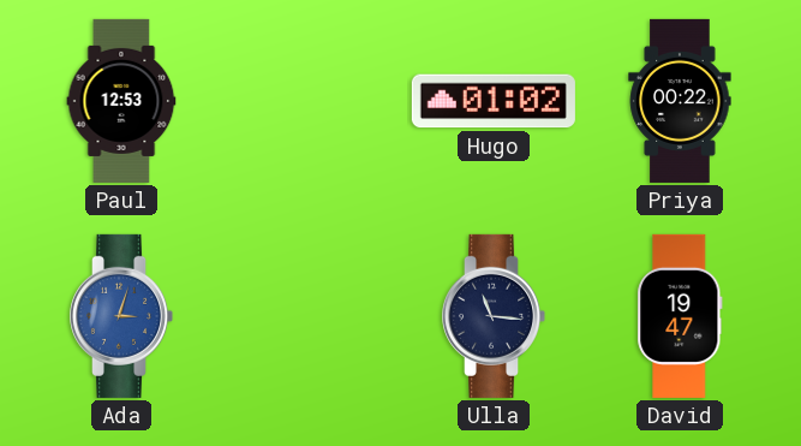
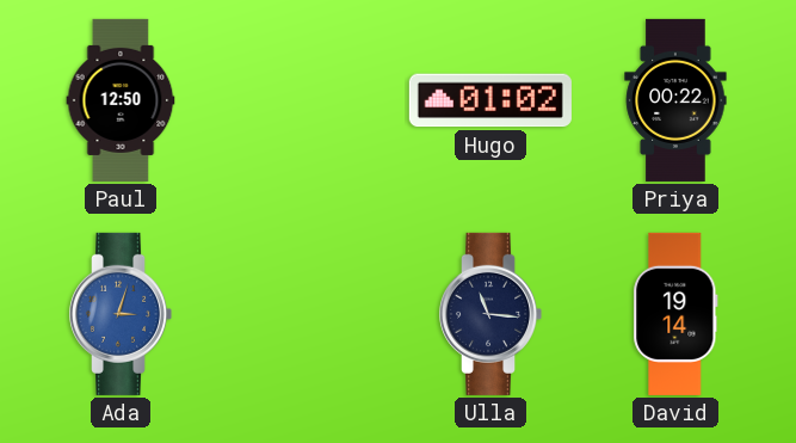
Paul: 12:53 -> 12:50 (121, 100)
David: 19:47 -> 19:14 (675, 314)
